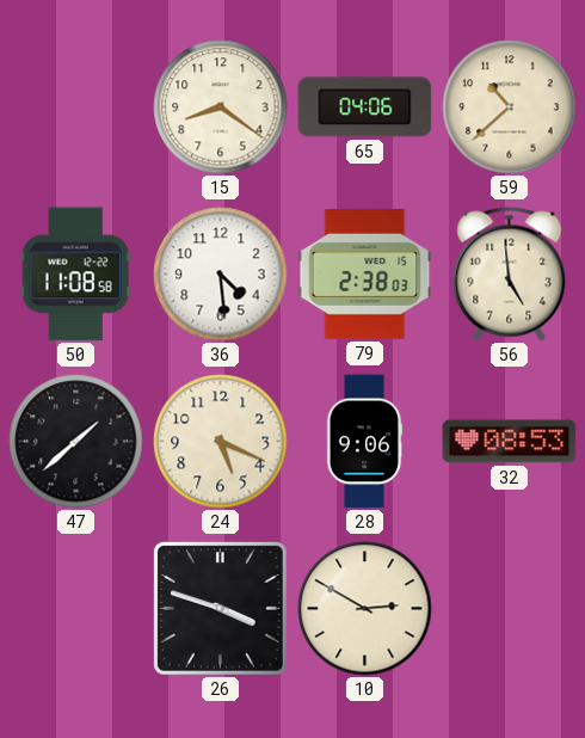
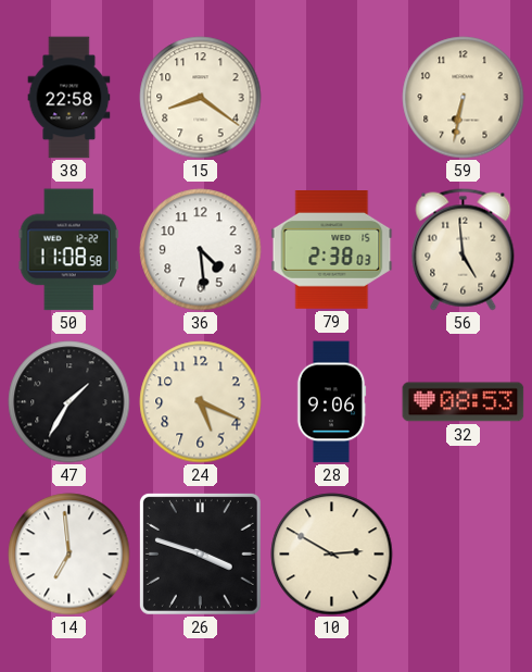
38: none -> 22:58 (69, 98)
65: 04:06 -> none (365, 107)
59: 10:38 -> 6:32 (464, 98)
47: 1:38 -> 1:35 (69, 402)
14: none -> 6:59 (69, 555)
